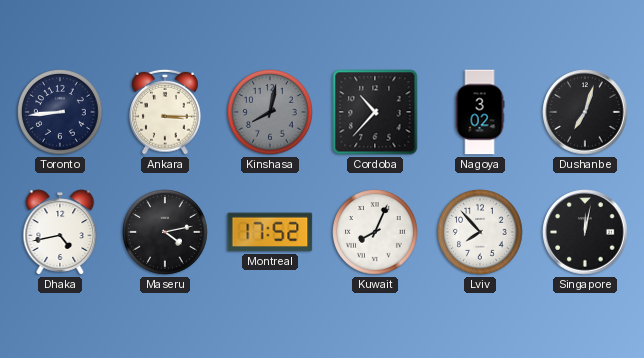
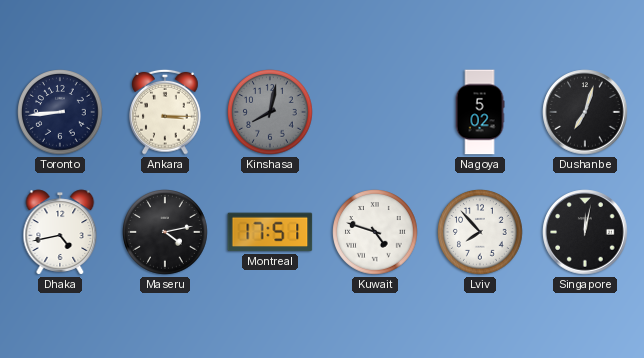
Cordoba: 10:37 -> none (375, 112)
Nagoya: 3:02 -> 5:02 (480, 112)
Montreal: 17:52 -> 17:51 (270, 232)
Kuwait: 8:04 -> 4:48 (375, 232)
